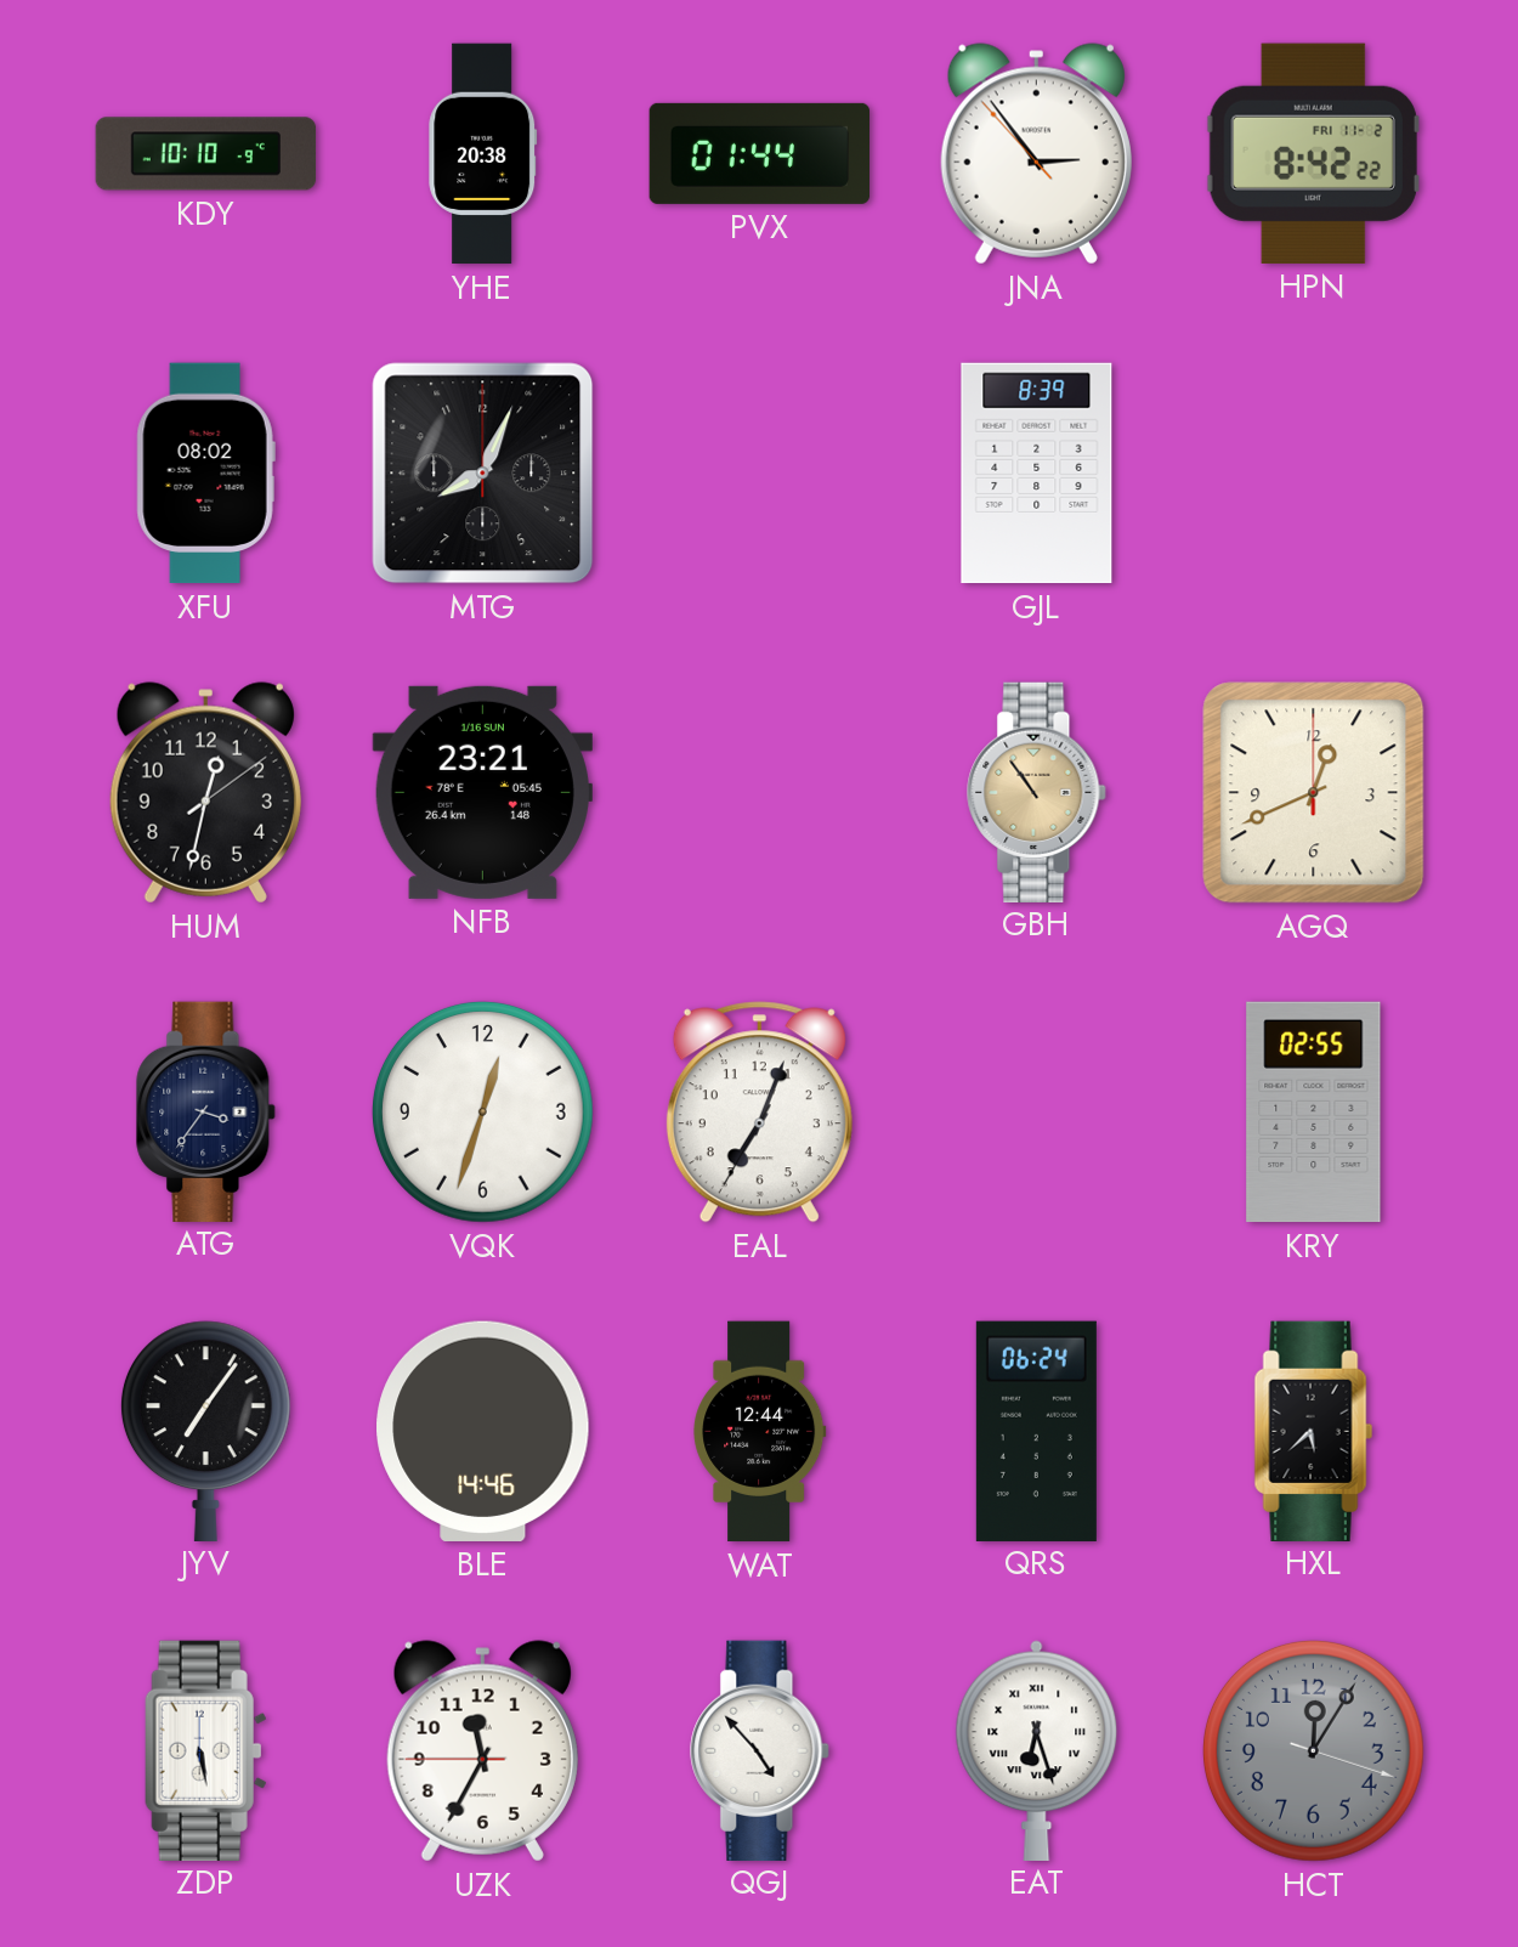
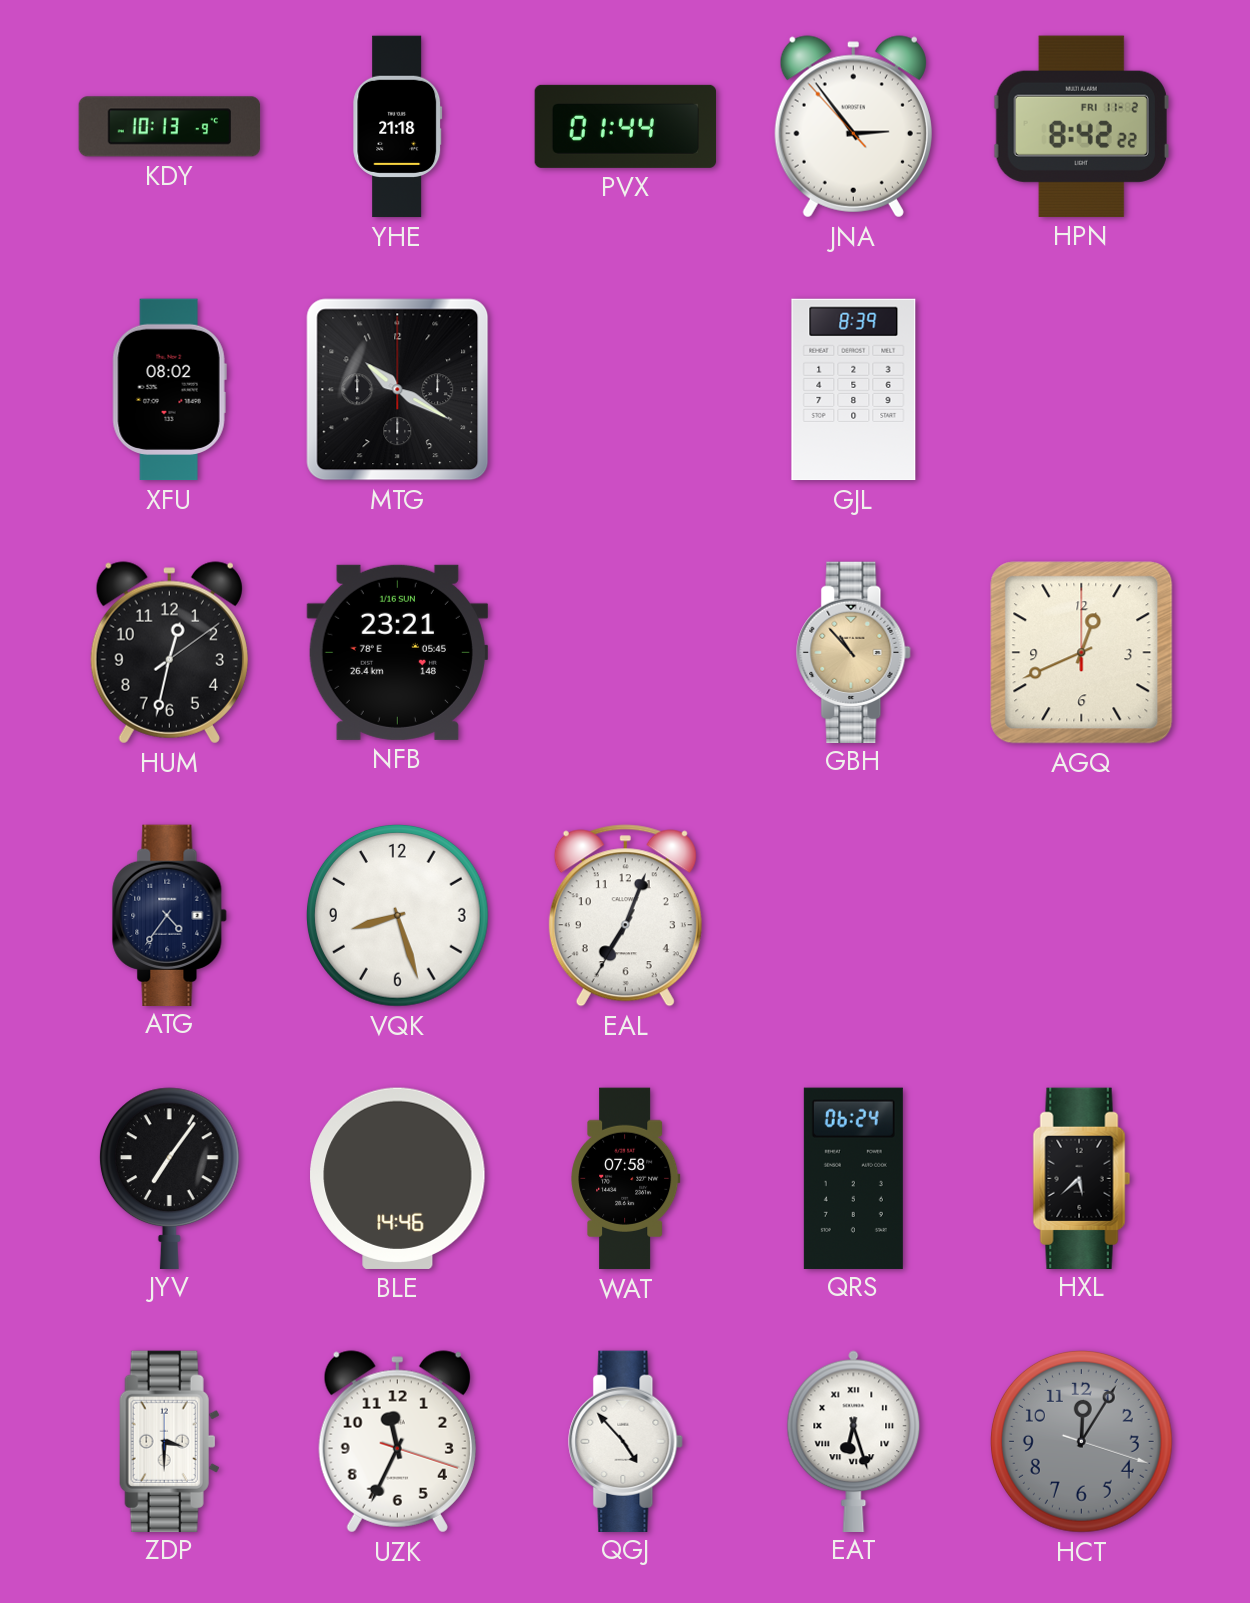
KDY: 10:10 -> 10:13 (170, 127)
YHE: 20:38 -> 21:18 (398, 127)
MTG: 8:04 -> 10:20 (398, 390)
GBH: 10:54 -> 10:53 (854, 652)
ATG: 3:36 -> 4:36 (170, 915)
VQK: 12:33 -> 8:27 (397, 915)
KRY: 02:55 -> none (1314, 1113)
WAT: 12:44 -> 07:58 (626, 1179)
ZDP: 5:28 -> 3:30 (169, 1441)
UZK: 11:34:45 -> 11:34:18 (397, 1442)
